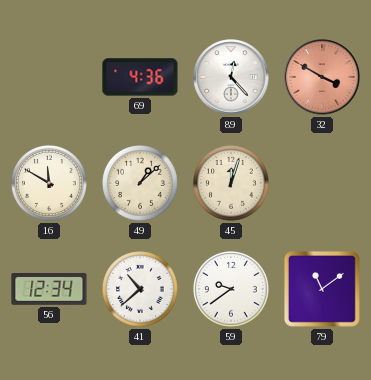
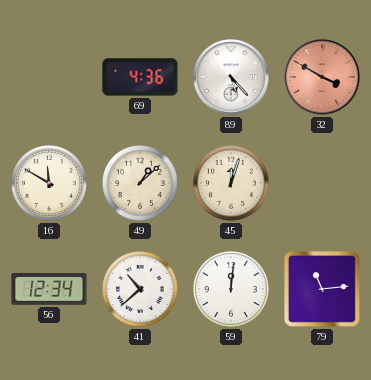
89: 12:23 -> 5:23 (231, 77)
59: 9:39 -> 12:01 (232, 290)
79: 11:09 -> 11:14 (322, 289)
